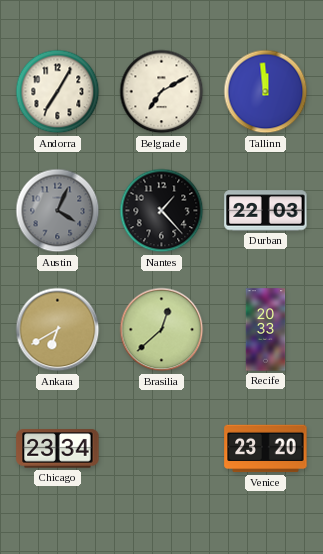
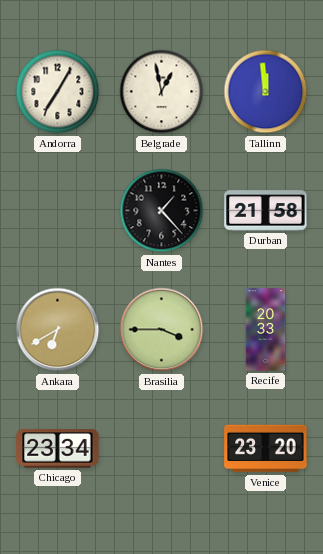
Belgrade: 7:10 -> 12:58 (162, 92)
Austin: 4:04 -> none (58, 211)
Durban: 22:03 -> 21:58 (266, 211)
Brasilia: 12:38 -> 3:45 (162, 330)
